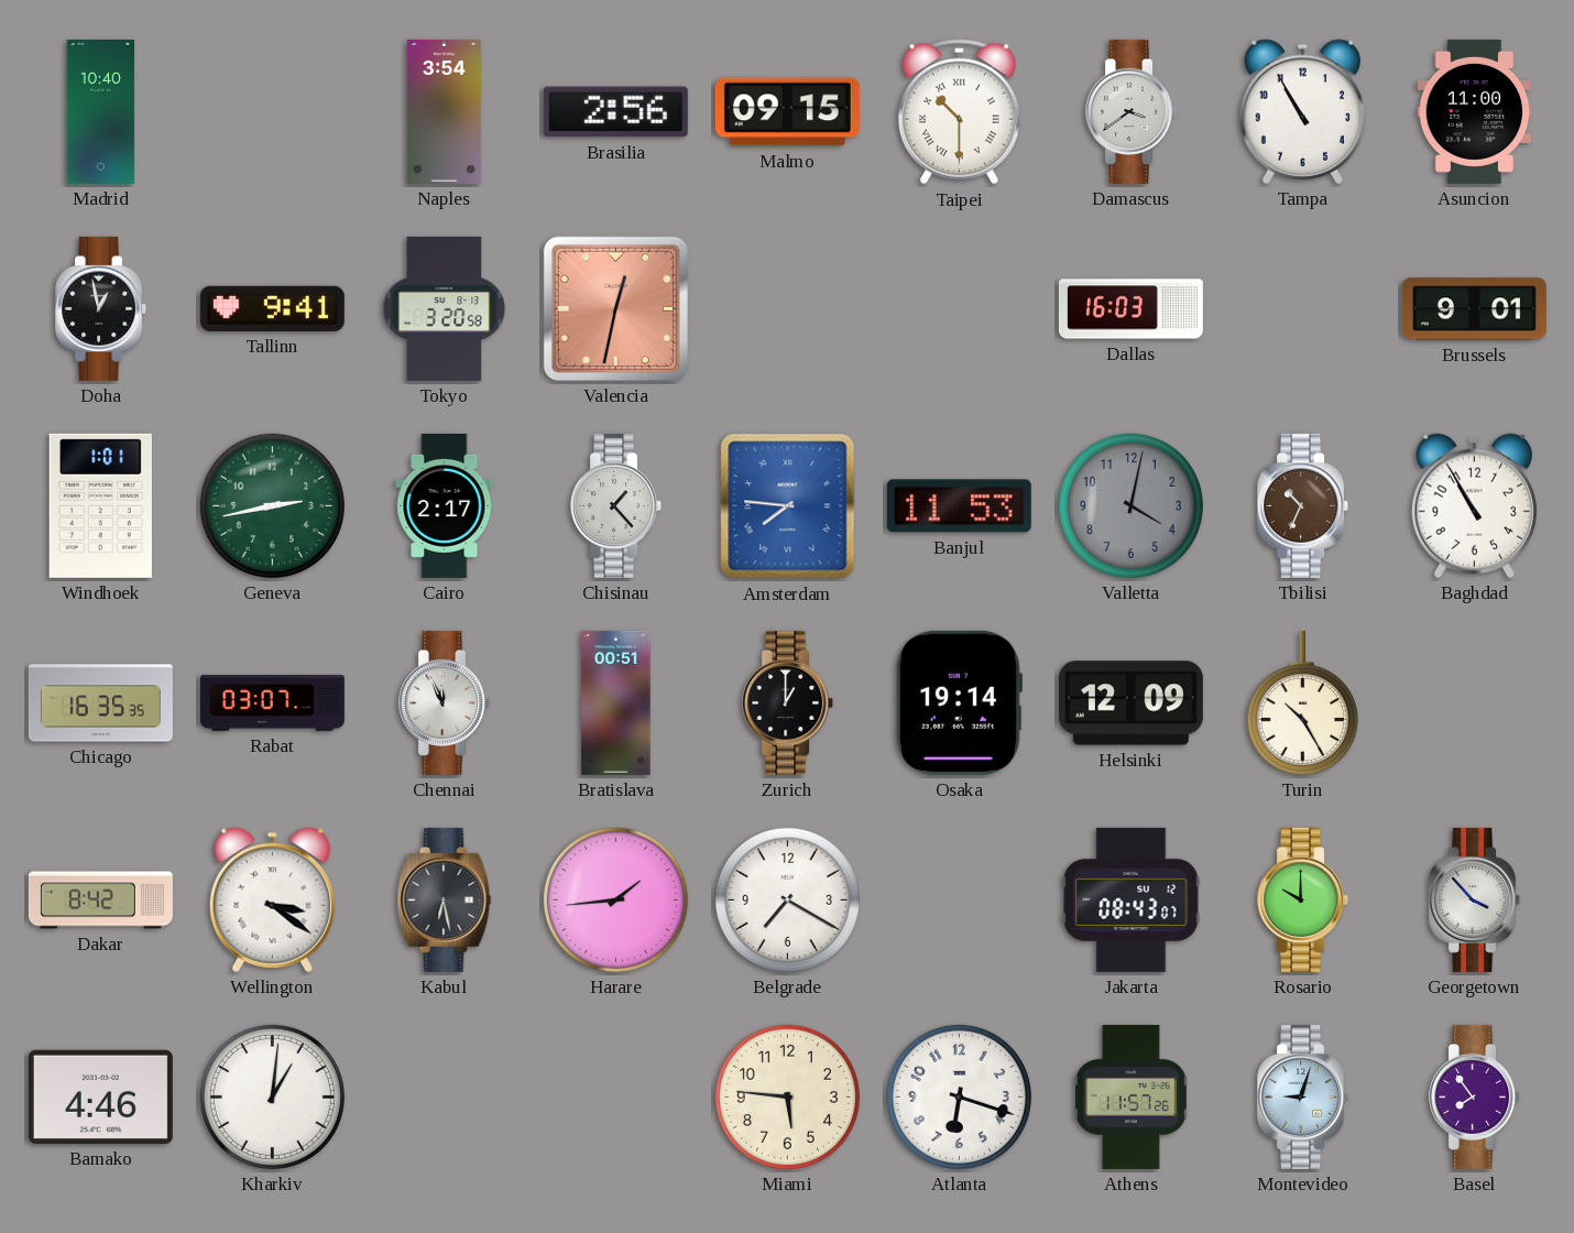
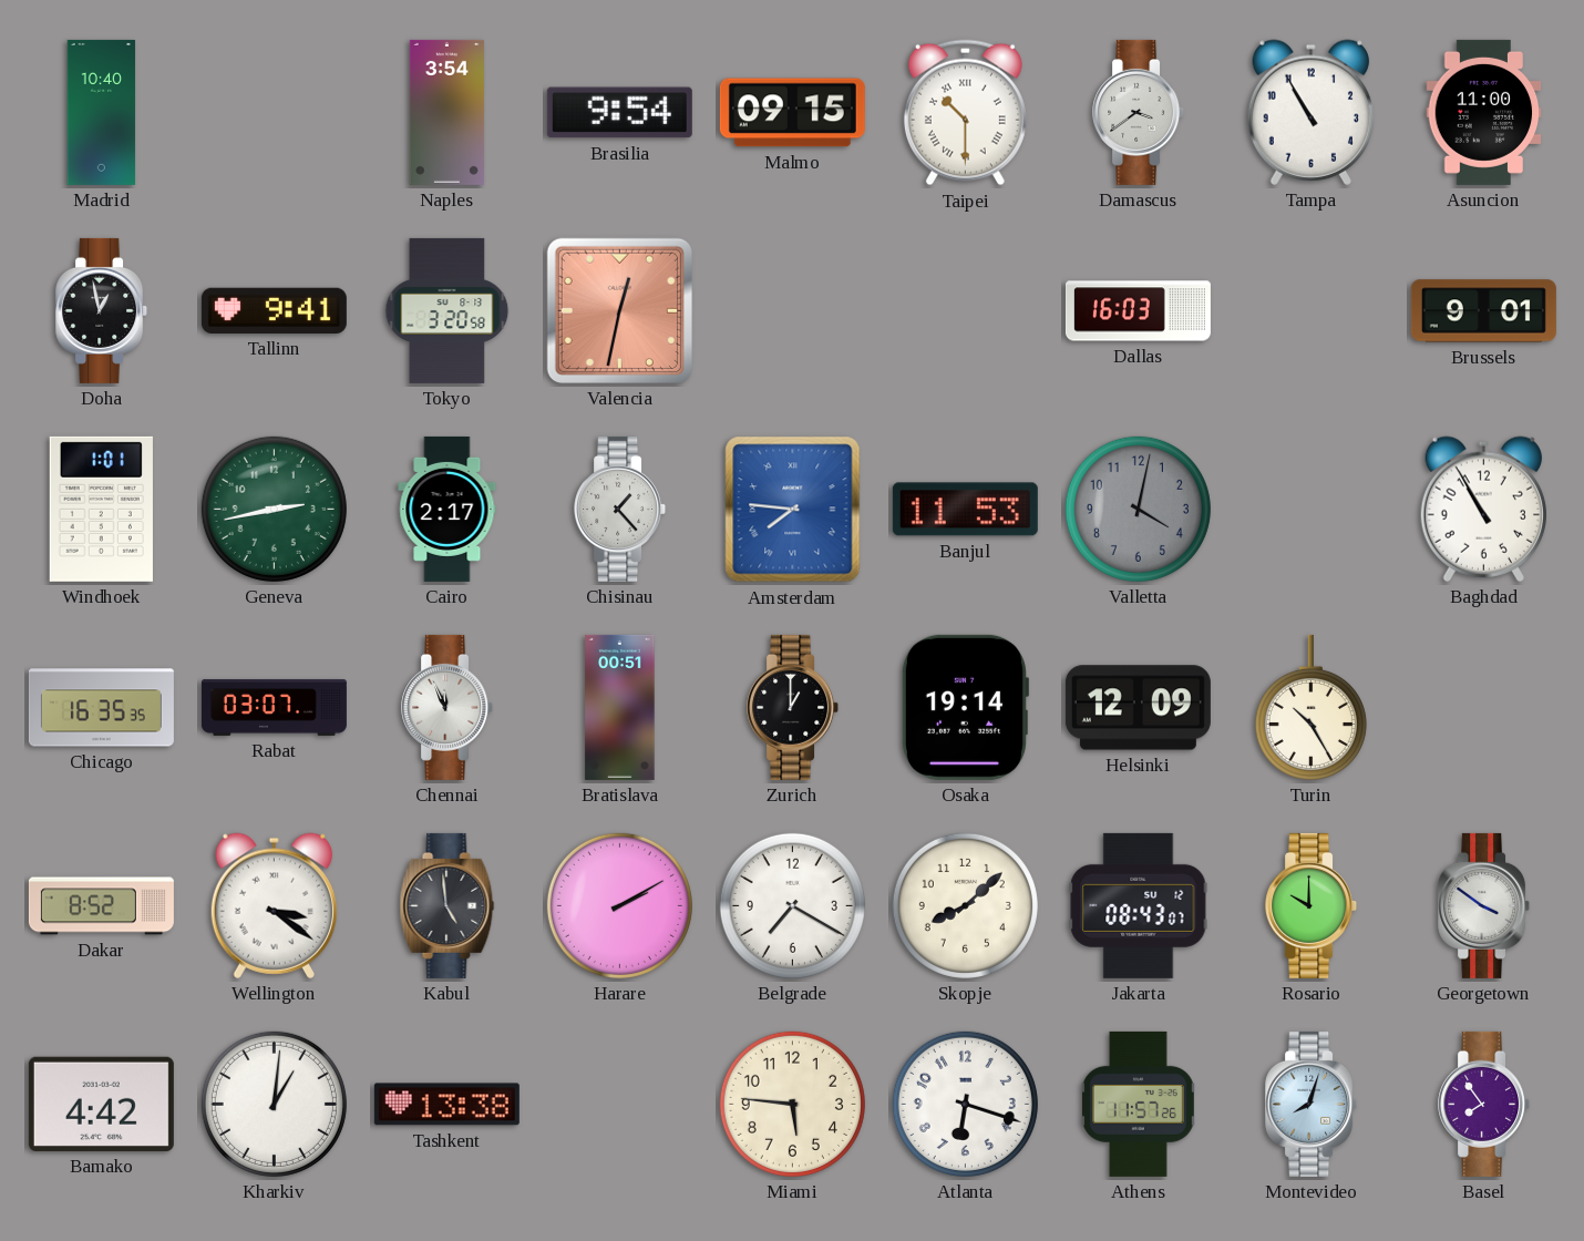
Brasilia: 2:56 -> 9:54 (619, 113)
Tbilisi: 10:34 -> none (1303, 505)
Dakar: 8:42 -> 8:52 (101, 906)
Kabul: 6:28 -> 4:59 (448, 905)
Harare: 1:44 -> 2:10 (619, 905)
Skopje: none -> 8:08 (965, 905)
Georgetown: 3:53 -> 3:51 (1484, 905)
Bamako: 4:46 -> 4:42 (101, 1104)
Tashkent: none -> 13:38 (446, 1105)
Montevideo: 9:03 -> 8:03 (1312, 1104)
